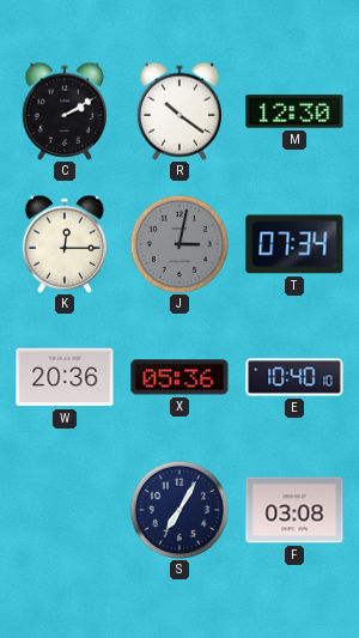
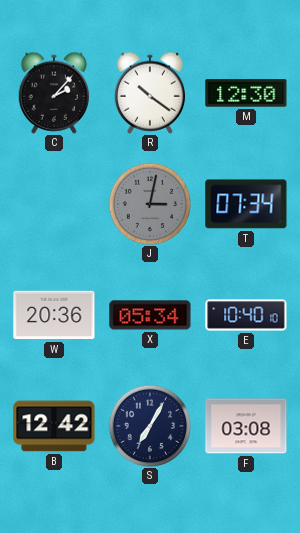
C: 2:10 -> 2:07 (53, 93)
K: 12:15 -> none (63, 244)
X: 05:36 -> 05:34 (150, 315)
B: none -> 12:42 (54, 426)
